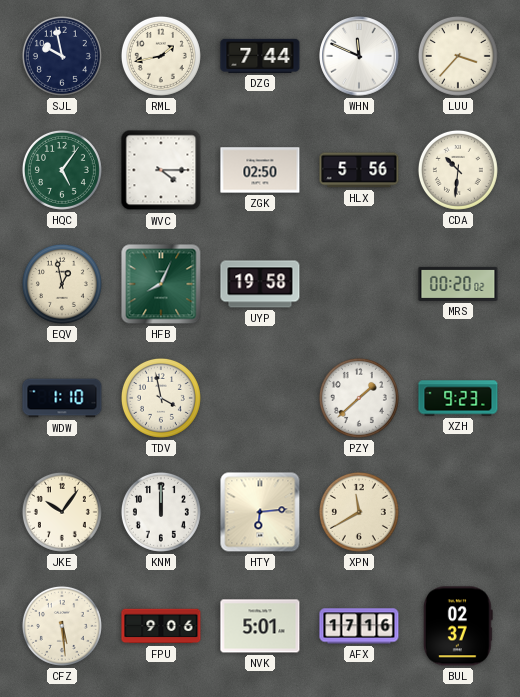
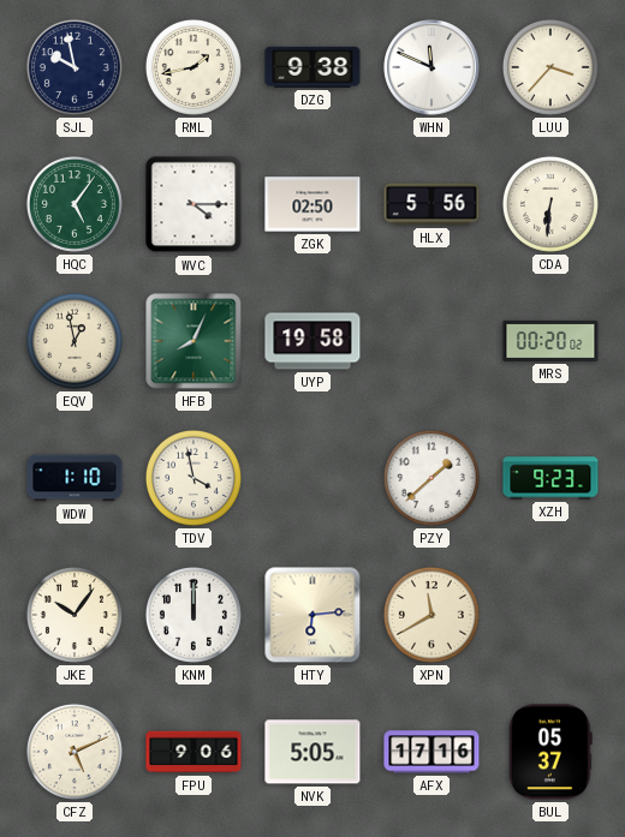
DZG: 7:44 -> 9:38 (312, 67)
CDA: 10:31 -> 6:31 (550, 204)
CFZ: 5:29 -> 5:11 (75, 752)
NVK: 5:01 -> 5:05 (312, 752)
BUL: 02:37 -> 05:37 (550, 752)
